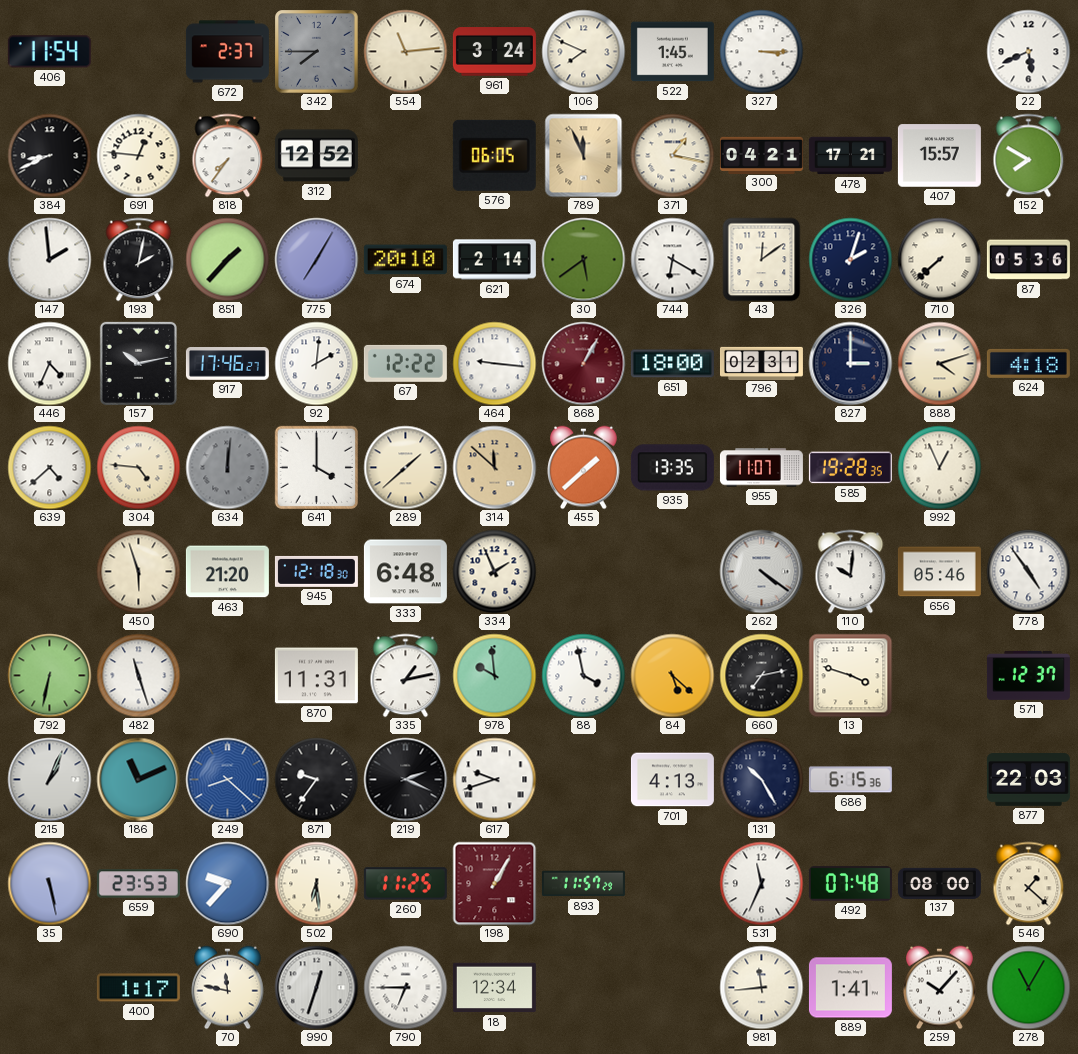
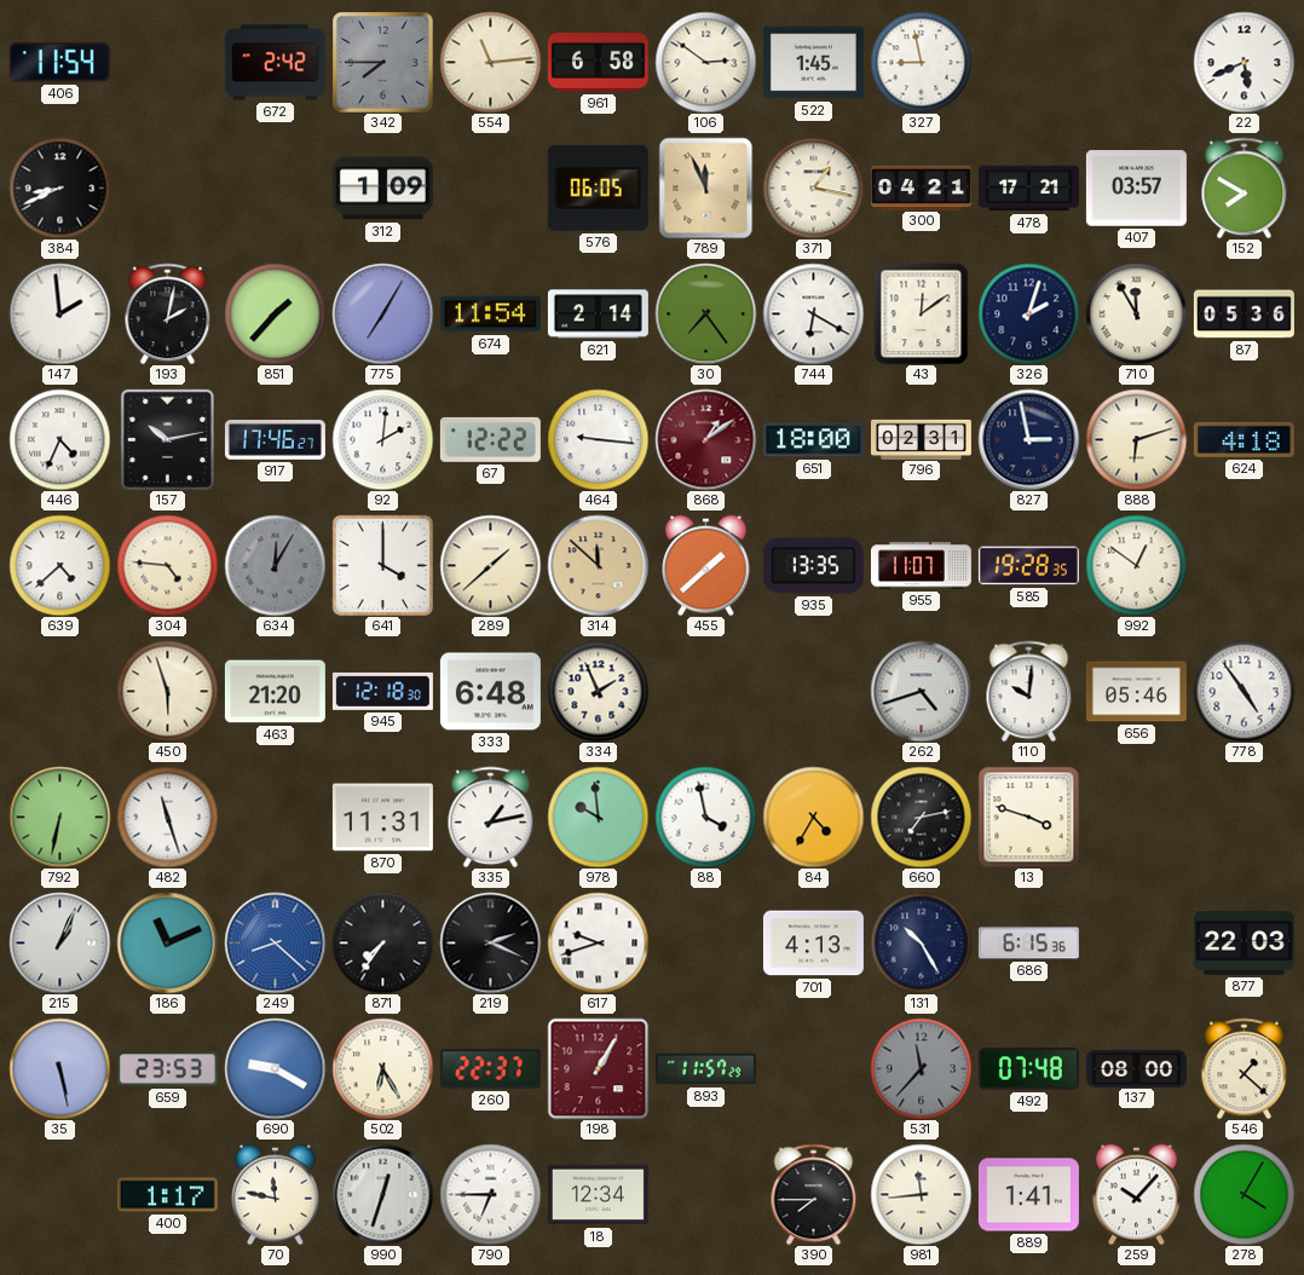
672: 2:37 -> 2:42 (275, 63)
961: 3:24 -> 6:58 (598, 63)
106: 7:49 -> 2:51 (705, 62)
327: 3:15 -> 8:58 (921, 62)
691: 12:46 -> none (138, 155)
818: 7:36 -> none (228, 155)
312: 12:52 -> 1:09 (382, 189)
407: 15:57 -> 03:57 (1136, 189)
674: 20:10 -> 11:54 (490, 315)
30: 5:39 -> 7:24 (705, 313)
710: 7:38 -> 11:55 (1136, 313)
868: 1:05 -> 1:09 (705, 439)
827: 3:00 -> 2:58 (1028, 439)
888: 4:12 -> 6:12 (1136, 439)
634: 12:01 -> 12:05 (275, 565)
992: 12:56 -> 12:51 (1136, 565)
262: 4:21 -> 4:42 (921, 691)
84: 5:22 -> 4:35 (813, 817)
571: 12:37 -> none (1028, 675)
871: 9:36 -> 7:36 (382, 942)
690: 9:37 -> 9:20 (275, 1068)
502: 6:29 -> 6:25 (382, 1068)
260: 11:25 -> 22:37 (490, 1069)
531: 11:34 -> 11:37 (921, 1068)
531 dial: white -> grey (921, 1068)
390: none -> 7:45 (814, 1194)
278: 11:05 -> 4:05 (1244, 1194)
